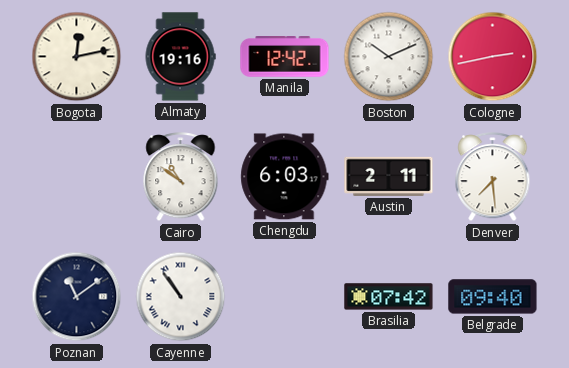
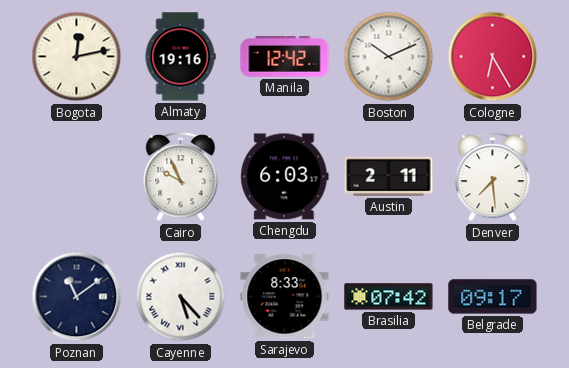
Cologne: 2:43 -> 6:25 (493, 57)
Cairo: 10:51 -> 9:56 (181, 177)
Cayenne: 10:54 -> 5:23 (181, 297)
Sarajevo: none -> 8:33 (285, 297)
Belgrade: 09:40 -> 09:17 (493, 297)
